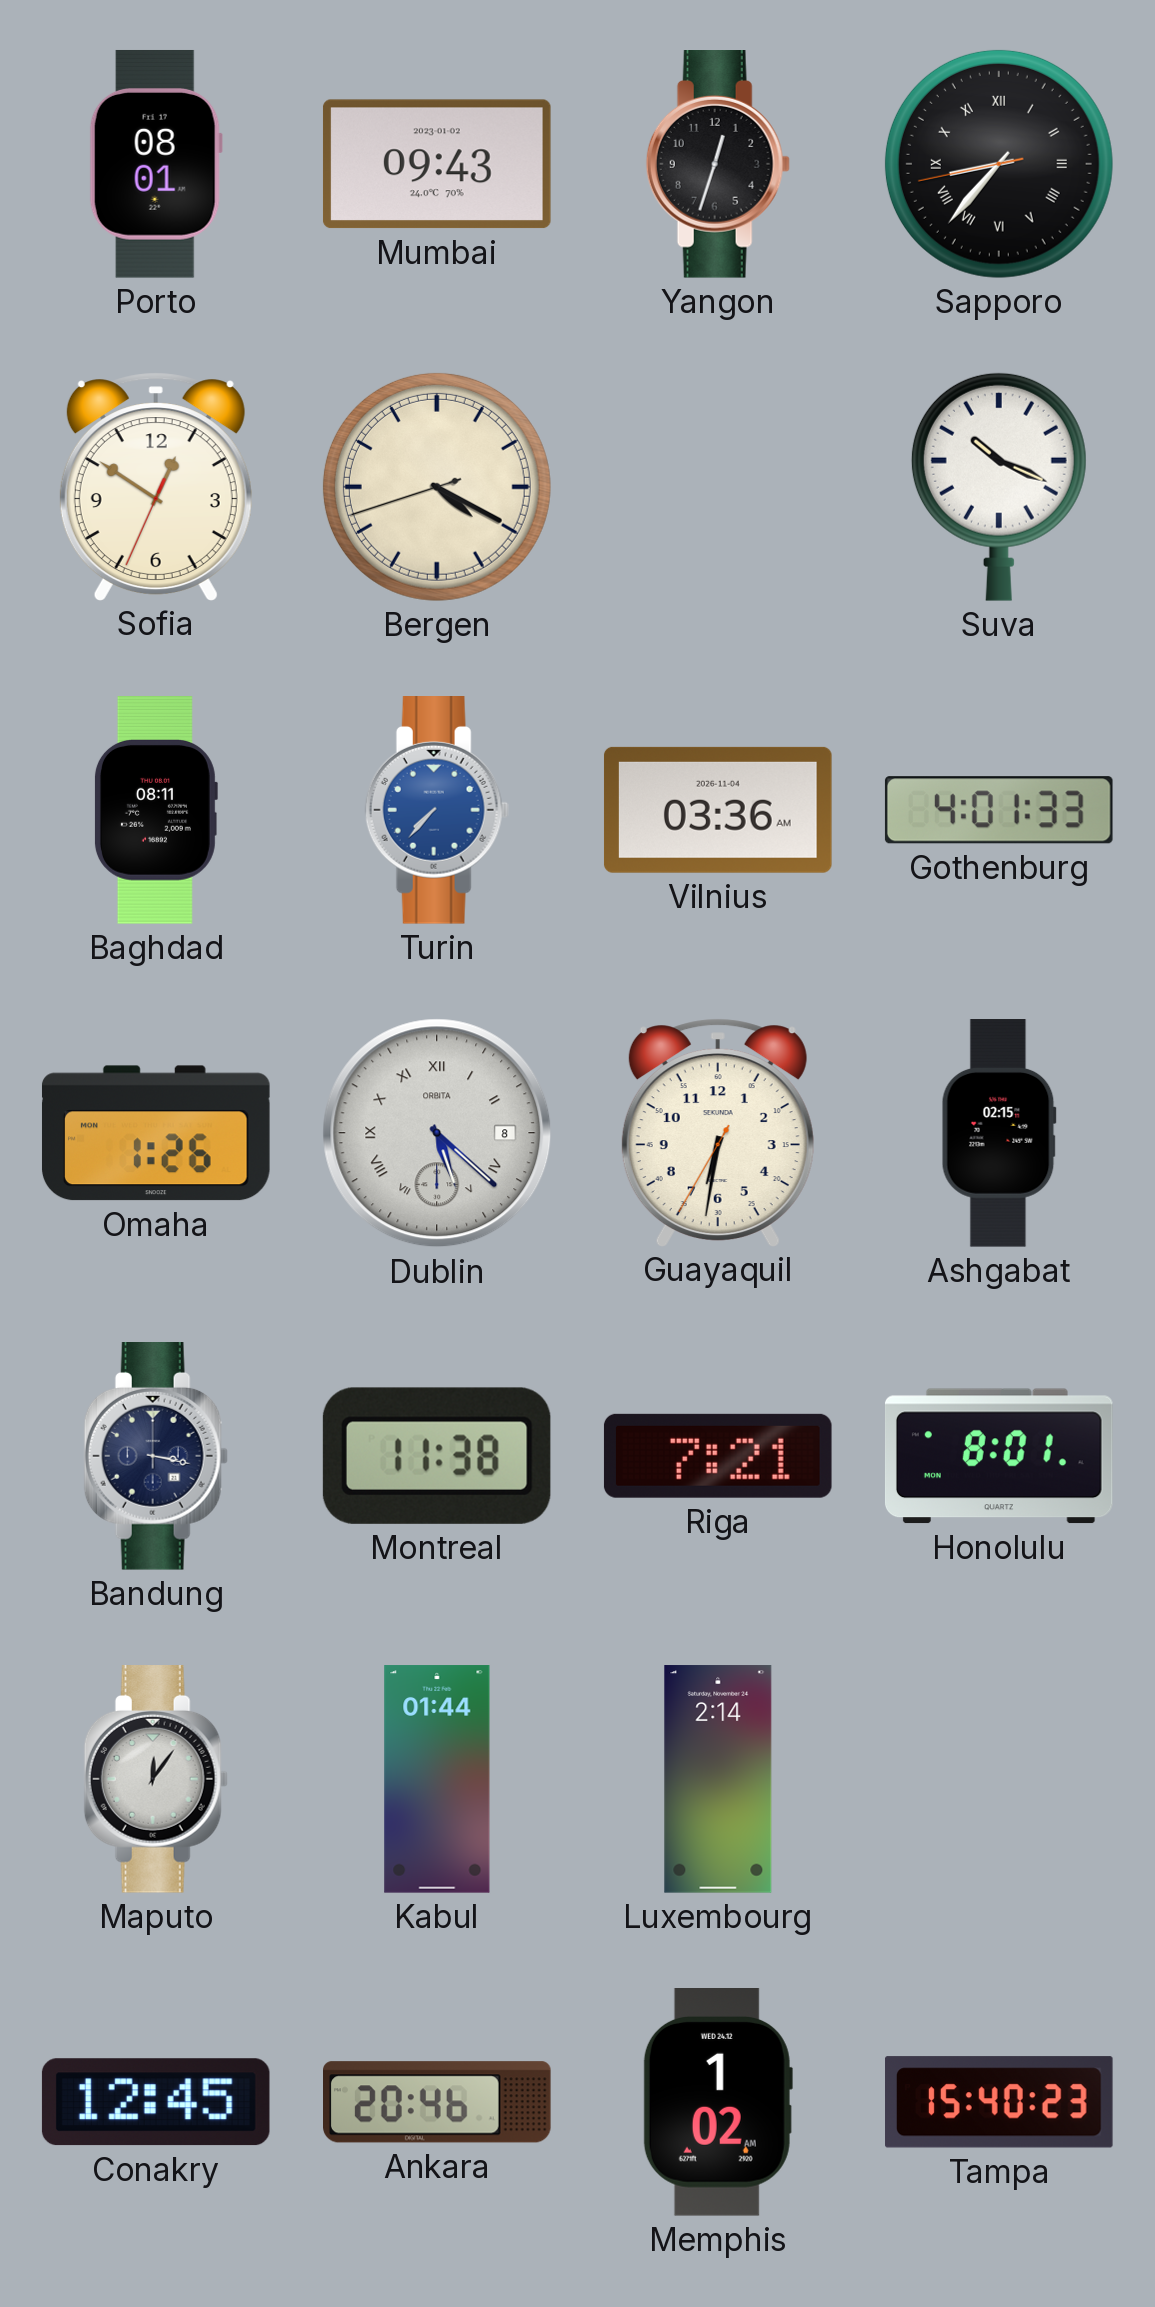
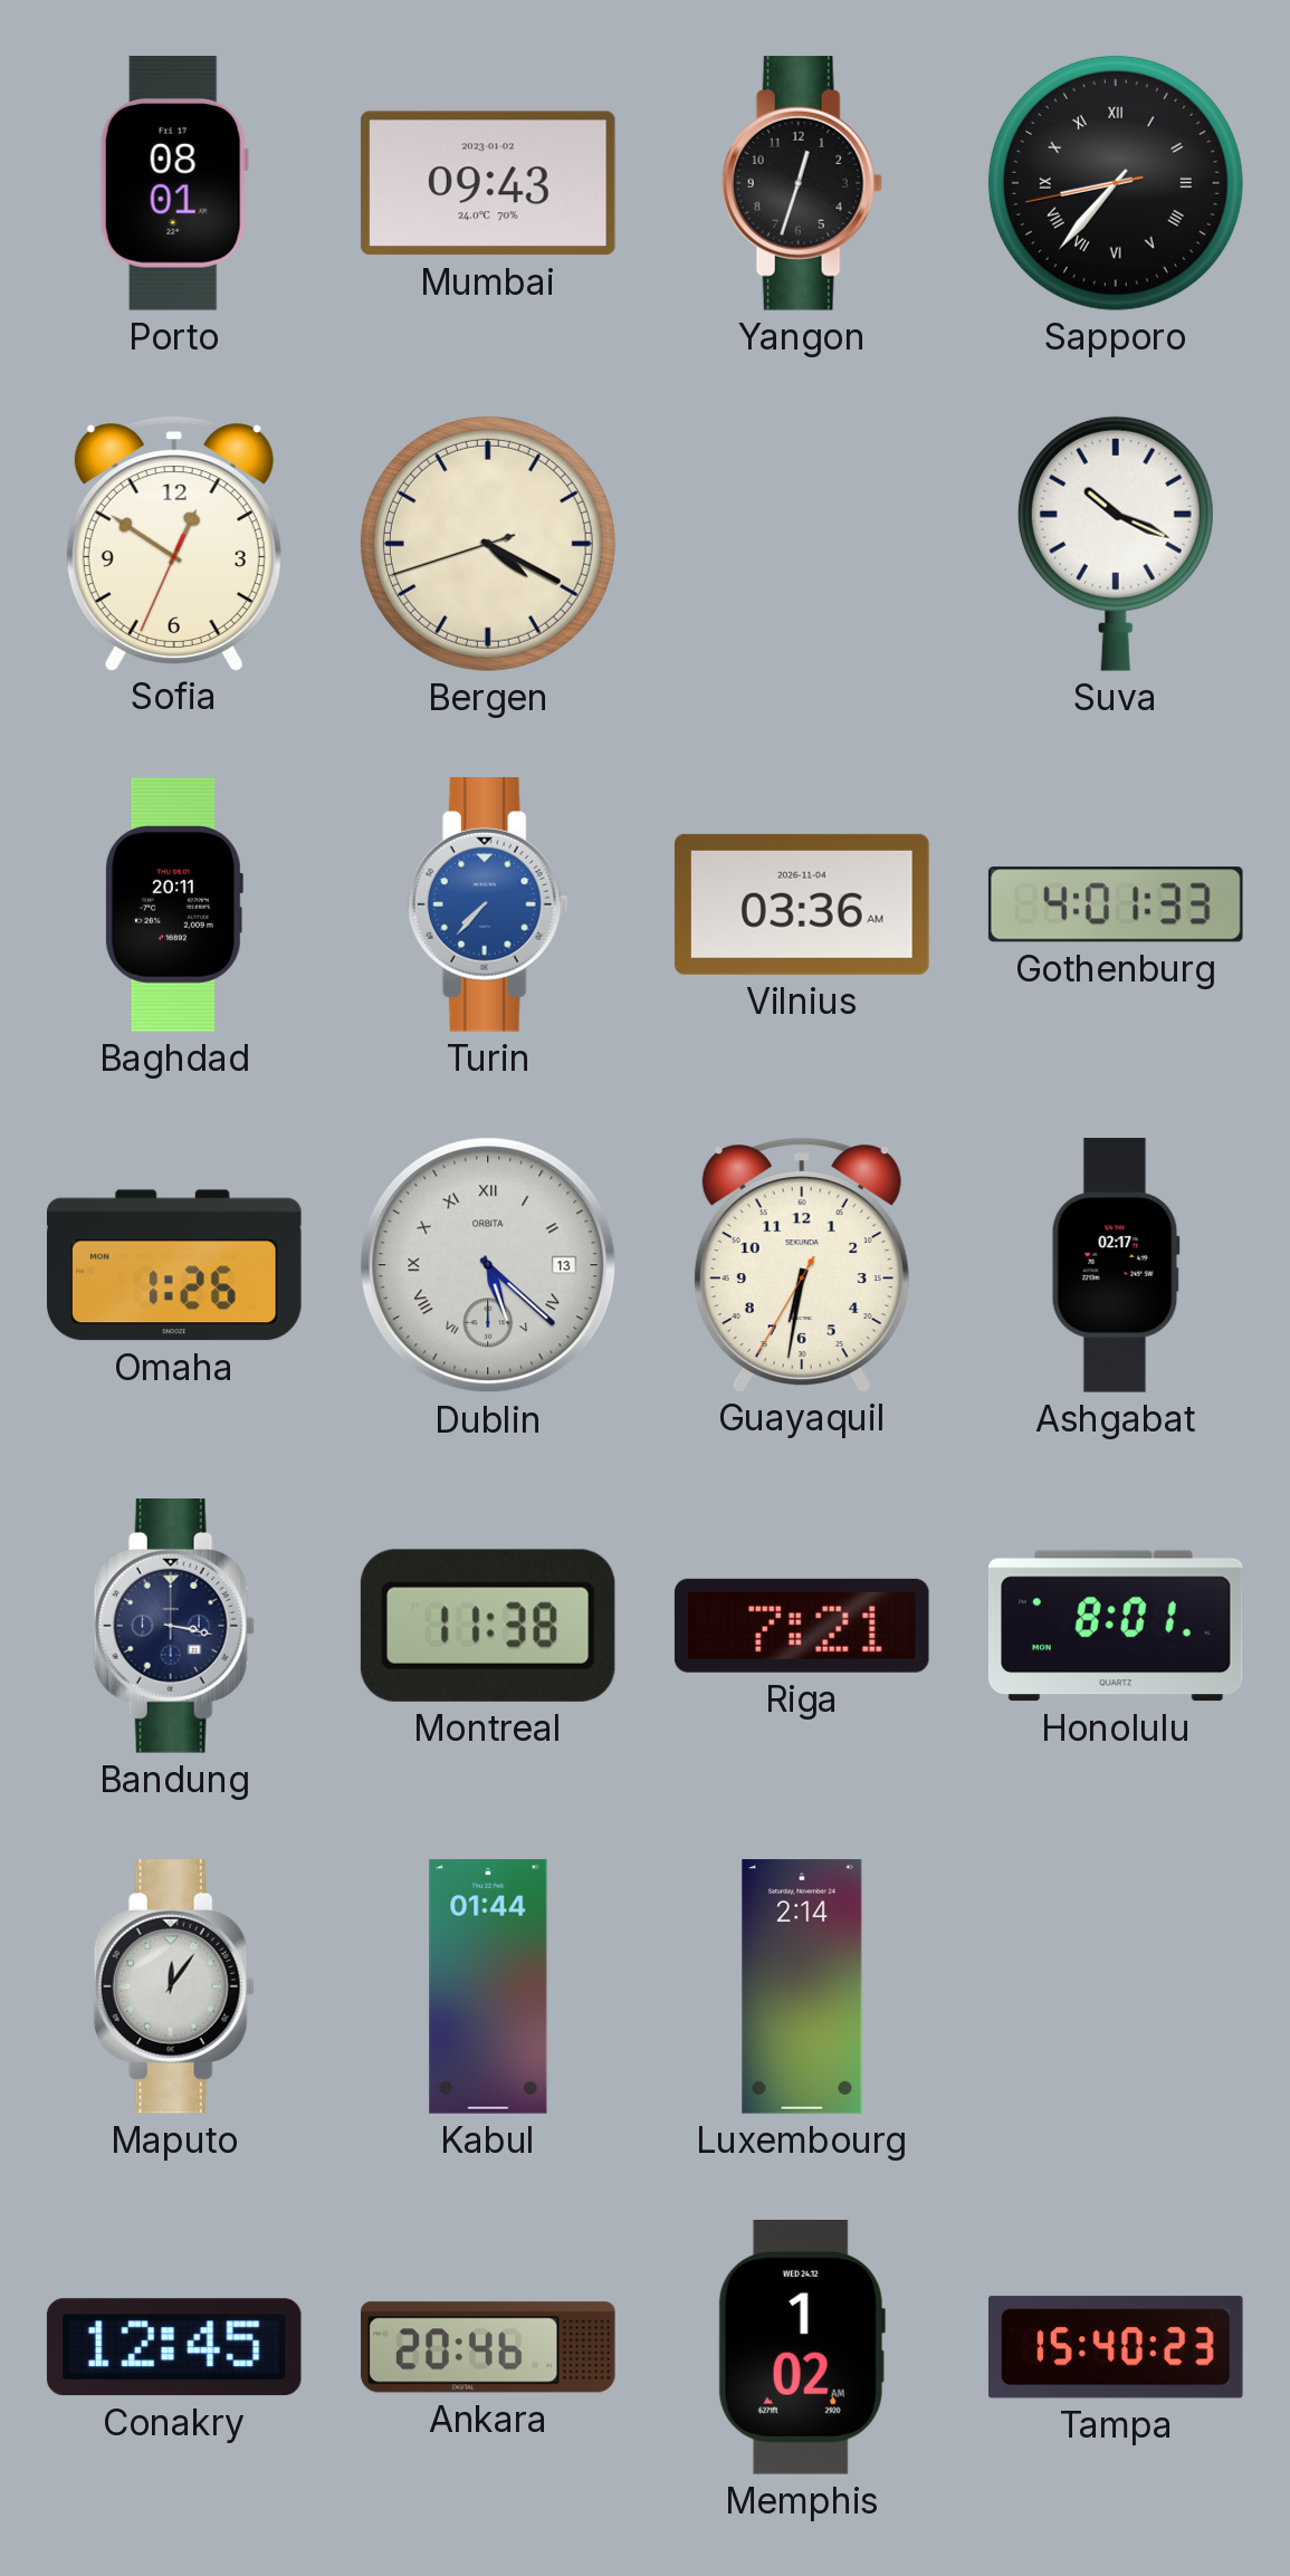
Baghdad: 08:11 -> 20:11 (173, 904)
Dublin date: 8 -> 13 (488, 1265)
Ashgabat: 02:15 -> 02:17 (1116, 1265)
